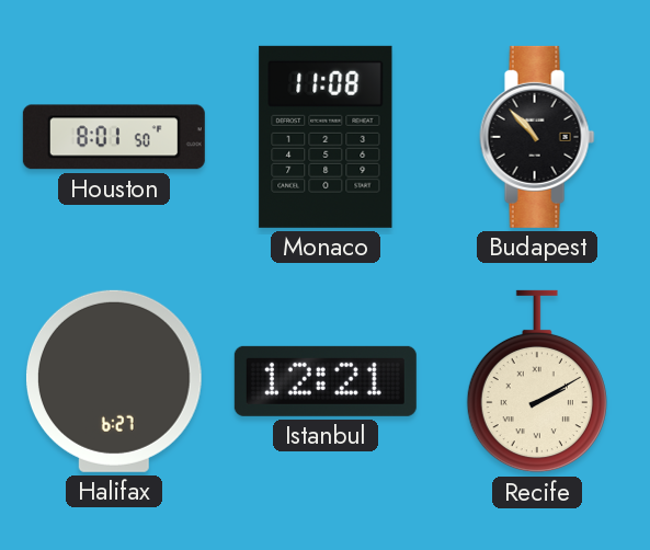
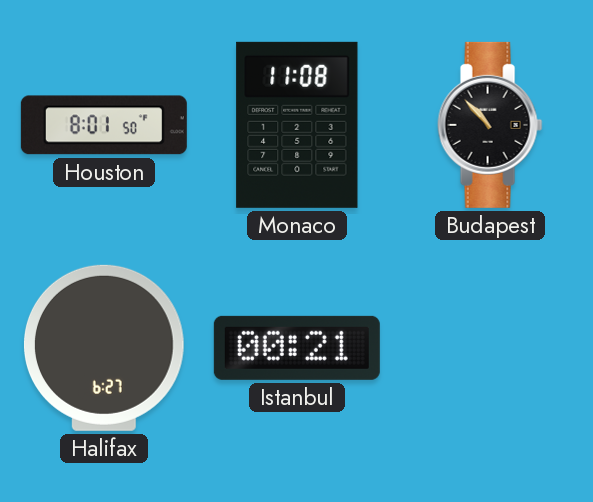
Istanbul: 12:21 -> 00:21 (297, 348)
Recife: 2:10 -> none (537, 381)
